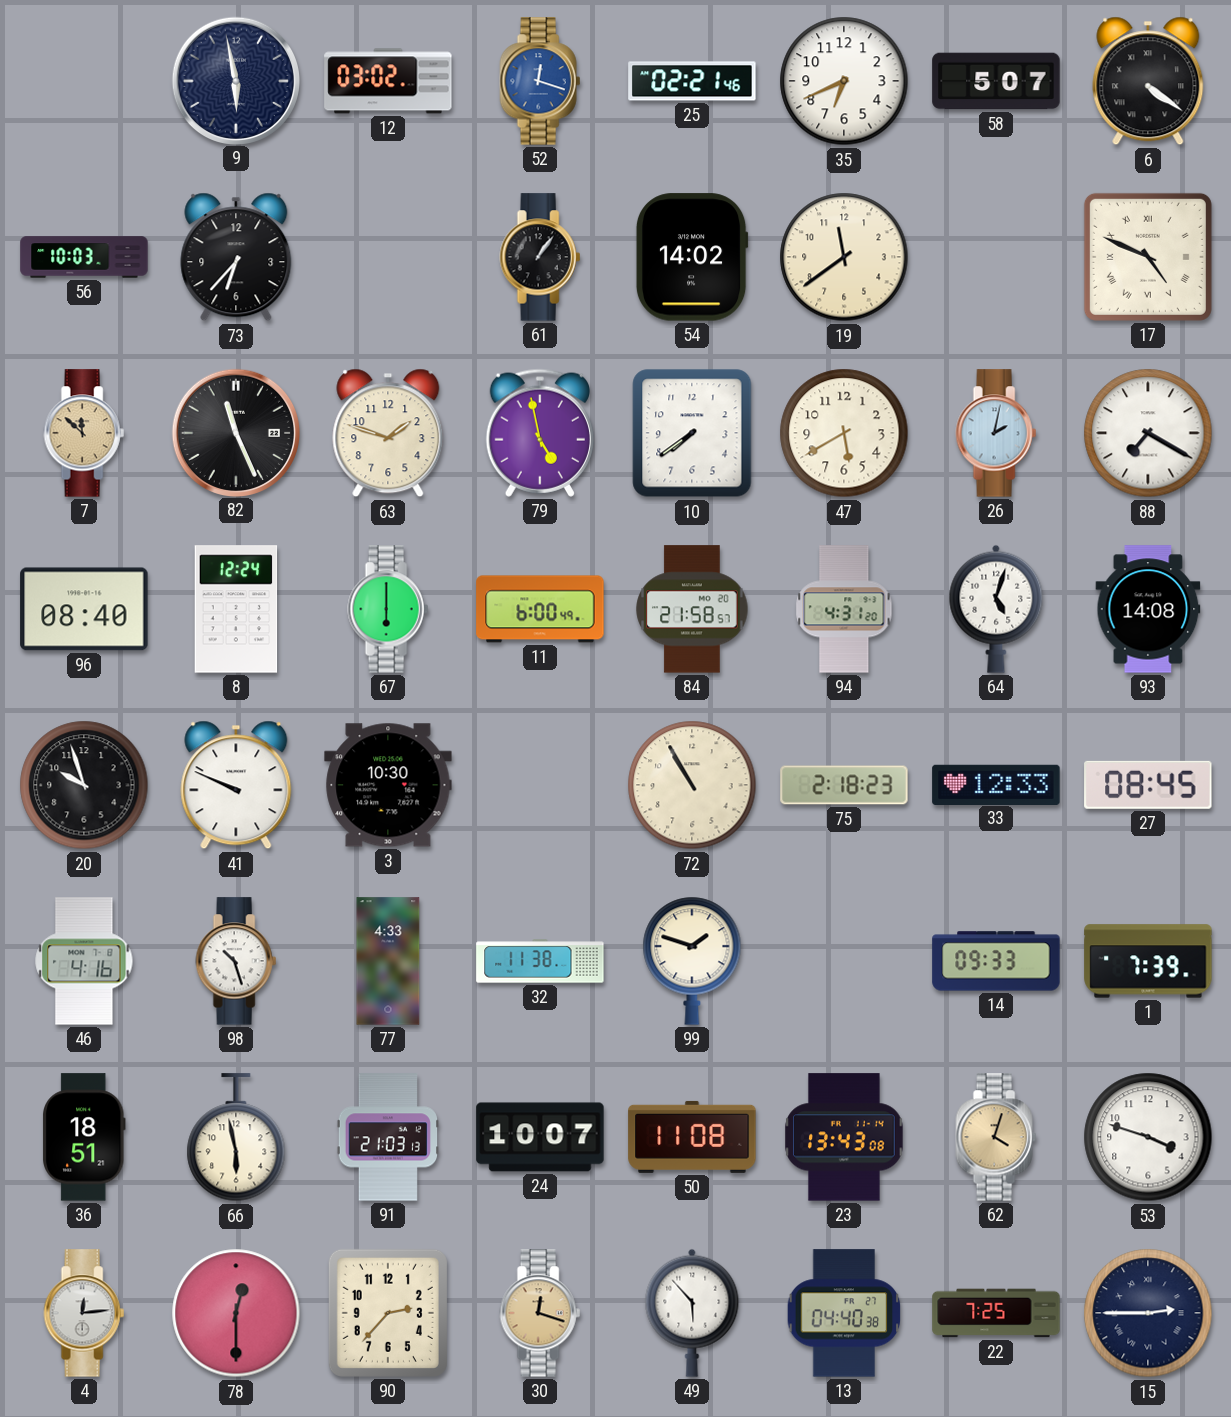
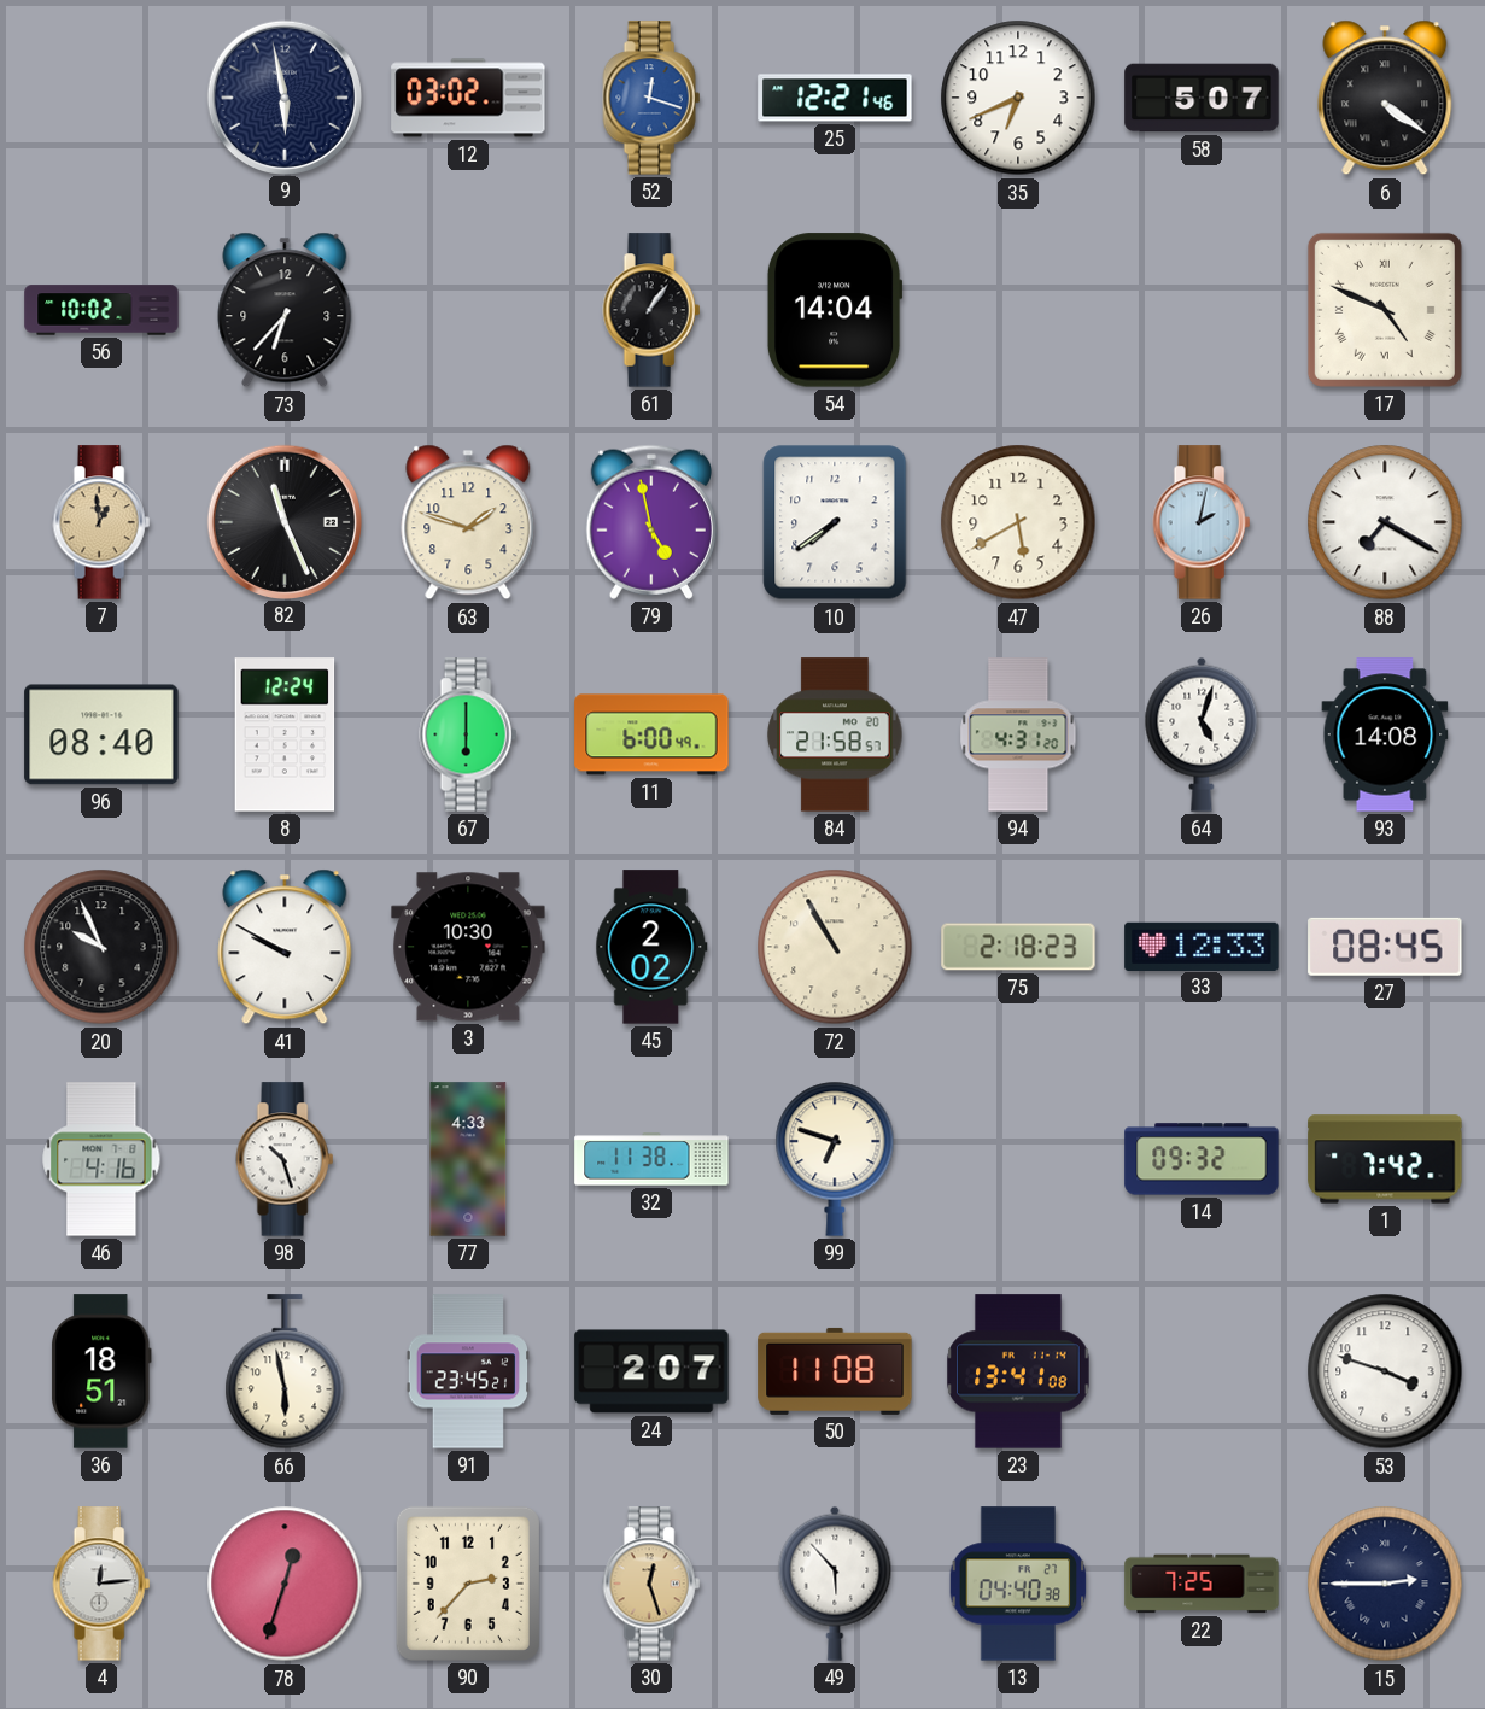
25: 02:21 -> 12:21 (835, 98)
56: 10:03 -> 10:02 (101, 310)
54: 14:02 -> 14:04 (835, 310)
19: 11:39 -> none (844, 257)
7: 11:52 -> 12:59 (101, 522)
20: 9:57 -> 9:56 (101, 947)
41: 9:49 -> 9:50 (285, 947)
45: none -> 2:02 (651, 947)
99: 1:48 -> 6:48 (835, 1159)
14: 09:33 -> 09:32 (1202, 1159)
1: 7:39 -> 7:42 (1385, 1159)
91: 21:03 -> 23:45 (467, 1371)
24: 10:07 -> 2:07 (651, 1371)
23: 13:43 -> 13:41 (1018, 1371)
62: 4:03 -> none (996, 1137)
78: 12:30 -> 12:33 (285, 1584)
30: 12:18 -> 12:27 (651, 1584)
